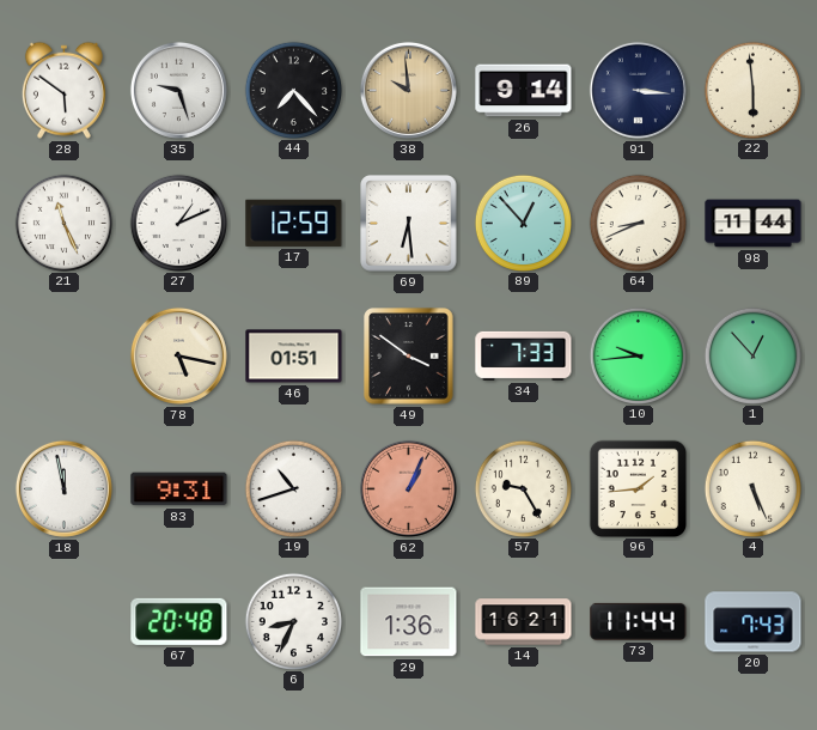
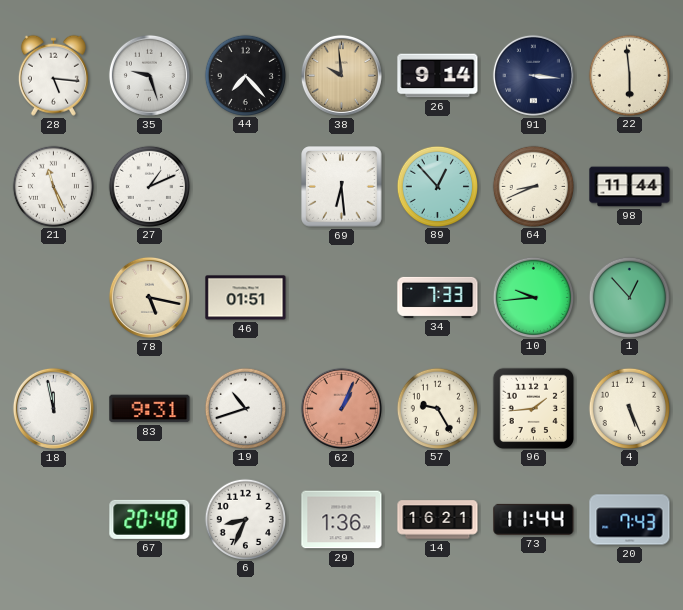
28: 5:51 -> 5:16 (53, 75)
17: 12:59 -> none (294, 223)
49: 3:51 -> none (409, 357)
